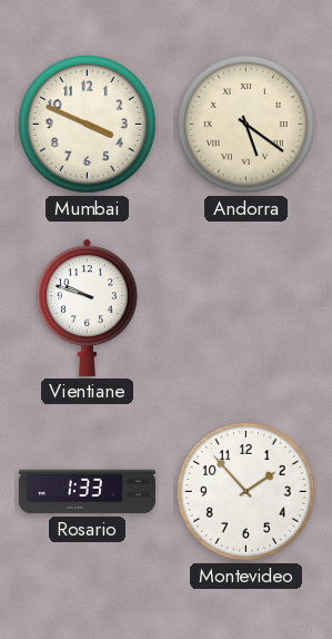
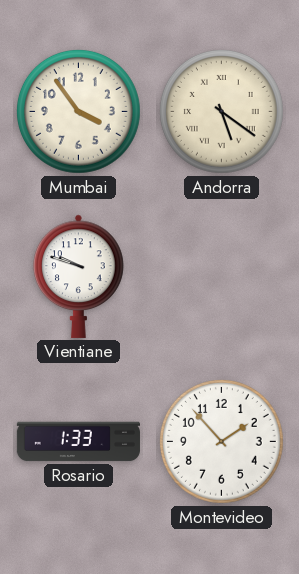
Mumbai: 3:49 -> 3:54 (78, 111)
